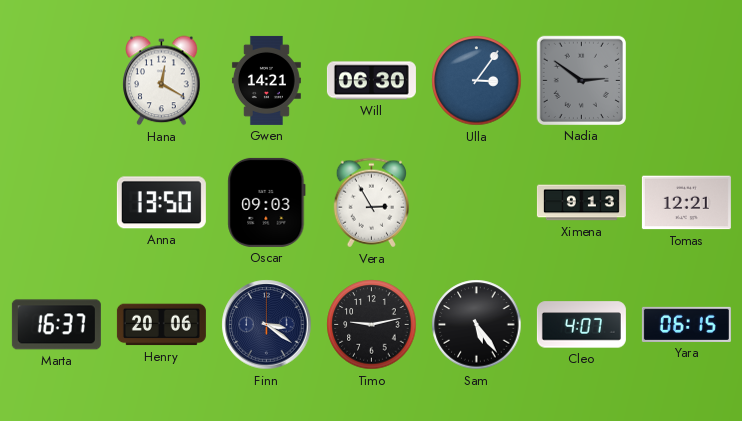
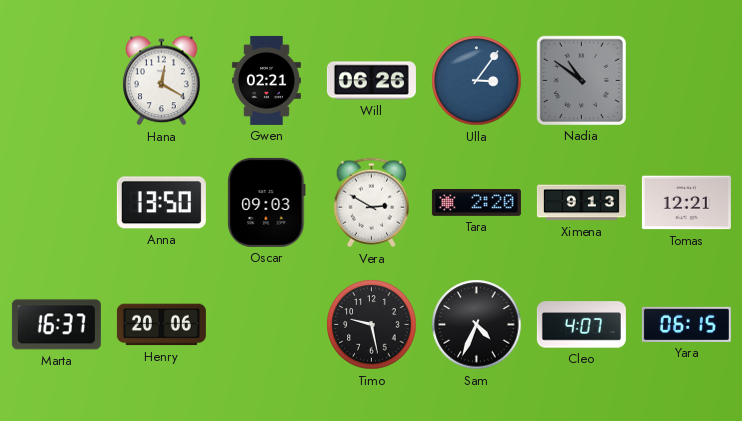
Gwen: 14:21 -> 02:21 (266, 80)
Will: 06:30 -> 06:26 (371, 81)
Nadia: 2:51 -> 10:51 (581, 80)
Vera: 2:55 -> 2:50 (371, 203)
Tara: none -> 2:20 (476, 203)
Finn: 3:21 -> none (267, 325)
Timo: 9:13 -> 9:28 (372, 325)
Sam: 5:24 -> 4:34 (477, 325)
